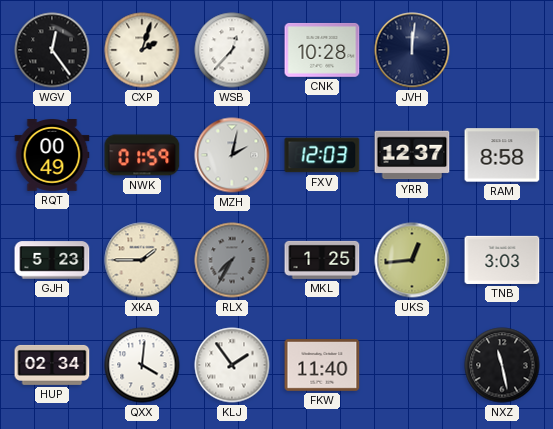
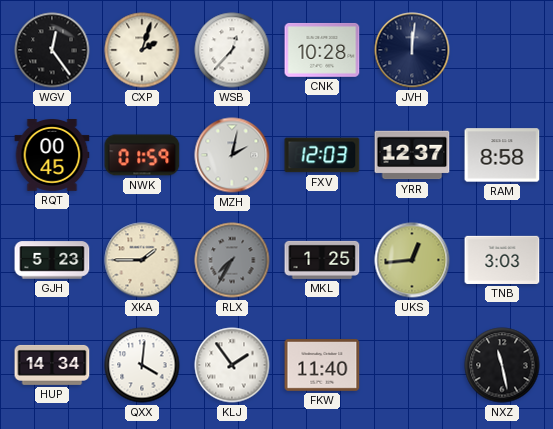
RQT: 00:49 -> 00:45 (52, 156)
HUP: 02:34 -> 14:34 (52, 365)
